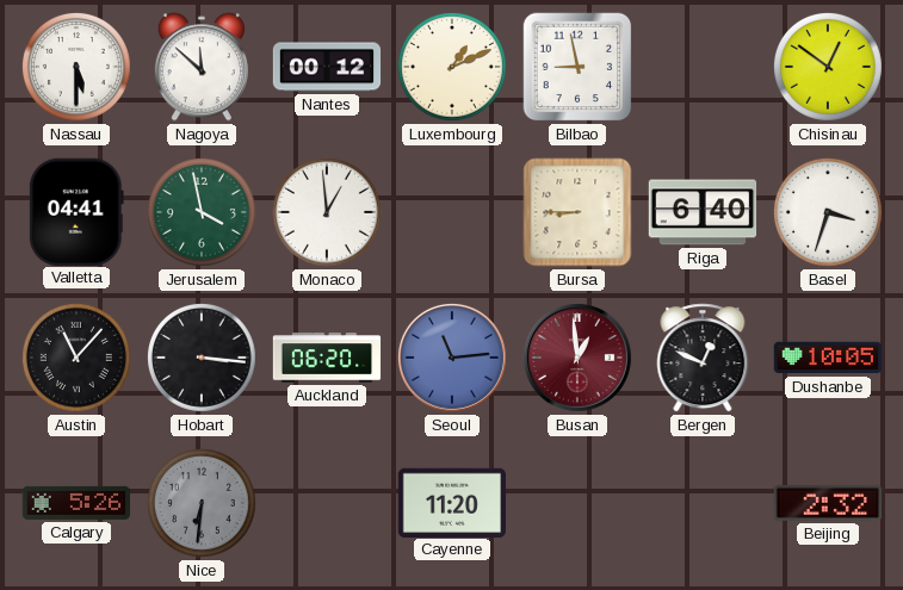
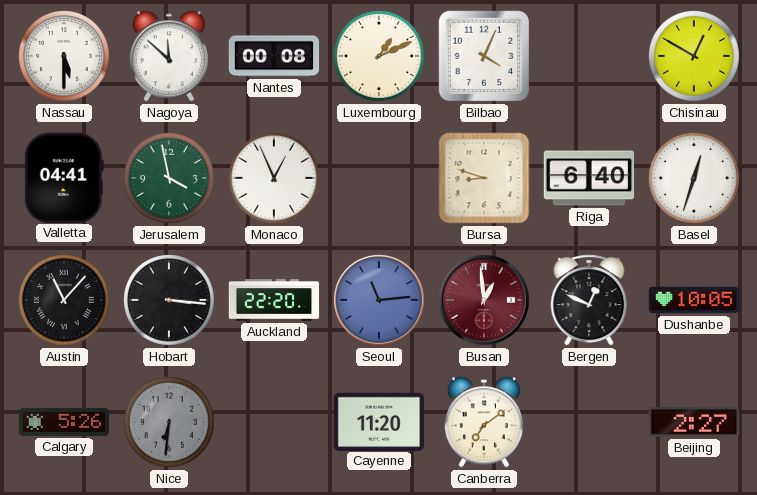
Nantes: 00:12 -> 00:08 (274, 56)
Bilbao: 8:58 -> 4:04 (484, 56)
Chisinau: 12:51 -> 12:50 (694, 56)
Monaco: 12:59 -> 12:56 (274, 178)
Bursa: 8:45 -> 8:48 (484, 178)
Basel: 3:33 -> 12:33 (694, 178)
Auckland: 06:20 -> 22:20 (274, 300)
Canberra: none -> 7:09 (484, 422)
Beijing: 2:32 -> 2:27 (693, 422)
